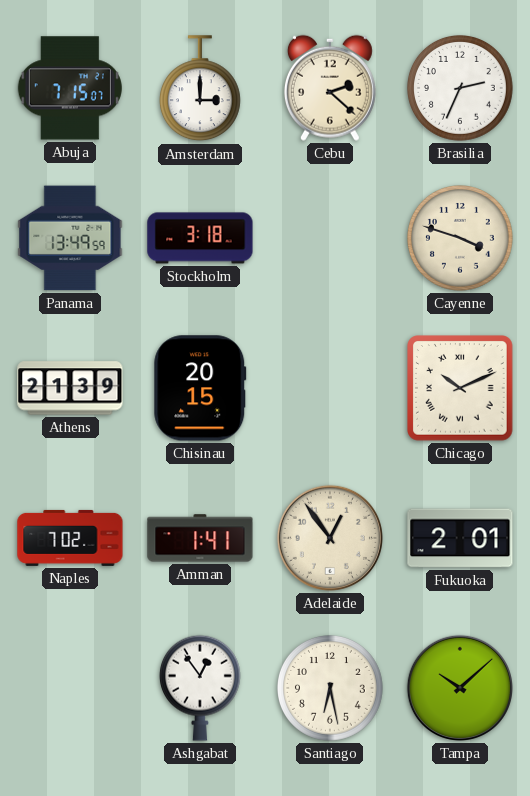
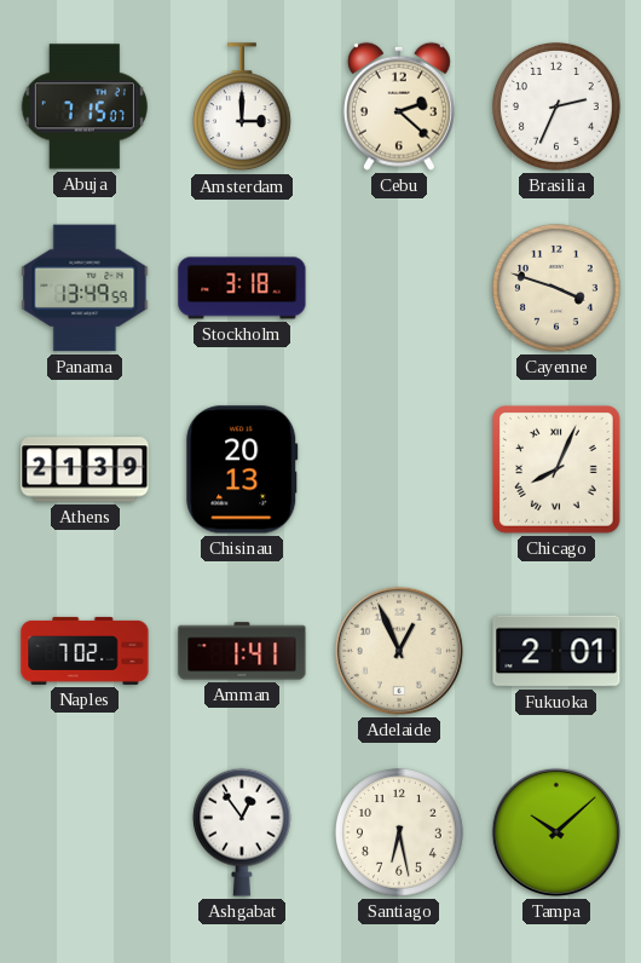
Chisinau: 20:15 -> 20:13 (242, 469)
Chicago: 10:11 -> 8:04 (556, 469)
Adelaide: 12:54 -> 12:56 (399, 651)
